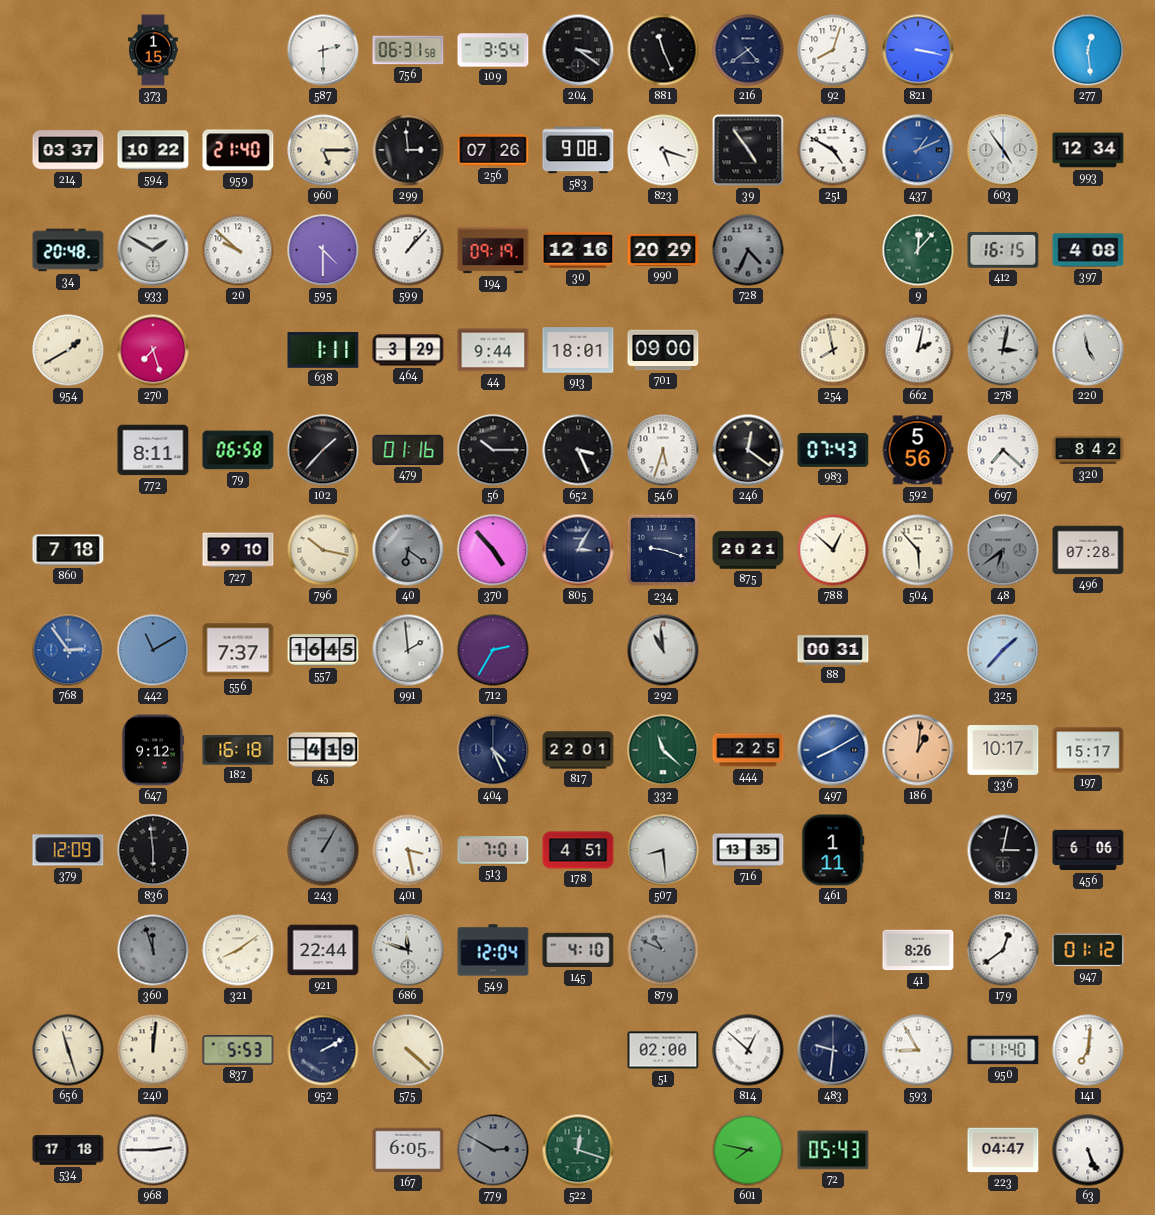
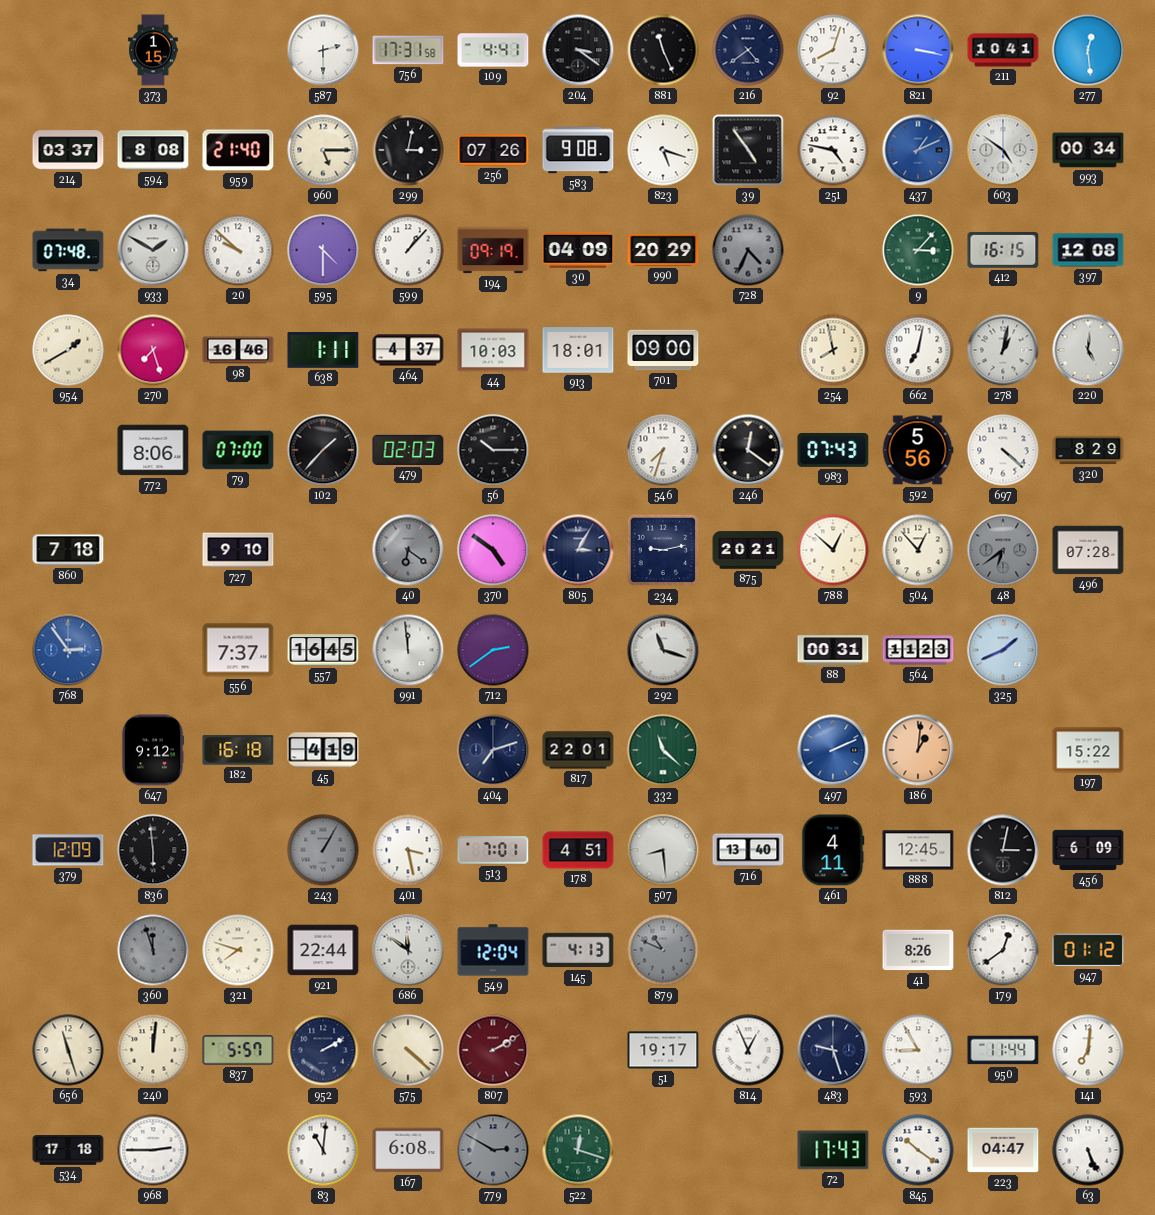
756: 06:31 -> 17:31 (408, 50)
109: 3:54 -> 4:41 (493, 50)
211: none -> 10:41 (1003, 50)
594: 10:22 -> 8:08 (153, 150)
299: 2:59 -> 3:02 (408, 150)
251: 4:50 -> 4:47 (833, 150)
603: 4:54 -> 4:51 (1003, 150)
993: 12:34 -> 00:34 (1088, 150)
34: 20:48 -> 07:48 (68, 250)
30: 12:16 -> 04:09 (578, 251)
9: 12:07 -> 3:07 (918, 250)
397: 4:08 -> 12:08 (1088, 250)
98: none -> 16:46 (238, 350)
464: 3:29 -> 4:37 (408, 350)
44: 9:44 -> 10:03 (493, 350)
662: 2:02 -> 7:02 (918, 350)
278: 3:02 -> 1:02 (1003, 350)
220: 4:58 -> 5:01 (1088, 350)
772: 8:11 -> 8:06 (153, 450)
79: 06:58 -> 07:00 (238, 450)
479: 01:16 -> 02:03 (408, 450)
652: 3:26 -> none (578, 450)
546: 5:33 -> 7:33 (663, 450)
697: 7:22 -> 4:22 (1003, 450)
320: 8:42 -> 8:29 (1088, 450)
796: 10:17 -> none (323, 550)
370: 4:53 -> 4:51 (493, 550)
234: 9:18 -> 9:13 (663, 550)
504: 5:53 -> 12:53 (918, 550)
442: 11:10 -> none (153, 650)
991: 1:59 -> 11:59 (408, 650)
712: 2:35 -> 2:39 (493, 650)
292: 10:59 -> 11:18 (663, 650)
564: none -> 11:23 (918, 650)
325: 1:37 -> 1:41 (1003, 650)
404: 4:26 -> 7:12 (493, 750)
444: 2:25 -> none (748, 750)
497: 8:10 -> 2:11 (833, 750)
336: 10:17 -> none (1003, 751)
197: 15:17 -> 15:22 (1088, 750)
716: 13:35 -> 13:40 (748, 850)
461: 1:11 -> 4:11 (833, 850)
888: none -> 12:45 (918, 850)
456: 6:06 -> 6:09 (1088, 850)
321: 8:09 -> 7:48 (238, 950)
686: 11:48 -> 11:51 (408, 950)
145: 4:10 -> 4:13 (578, 950)
837: 5:53 -> 5:57 (238, 1050)
807: none -> 2:10 (493, 1050)
51: 02:00 -> 19:17 (663, 1050)
814: 12:52 -> 12:56 (748, 1050)
483: 9:31 -> 9:27 (833, 1050)
950: 11:40 -> 11:44 (1003, 1050)
83: none -> 11:01 (323, 1150)
167: 6:05 -> 6:08 (408, 1150)
601: 7:47 -> none (748, 1150)
72: 05:43 -> 17:43 (833, 1150)
845: none -> 10:21 (918, 1150)
